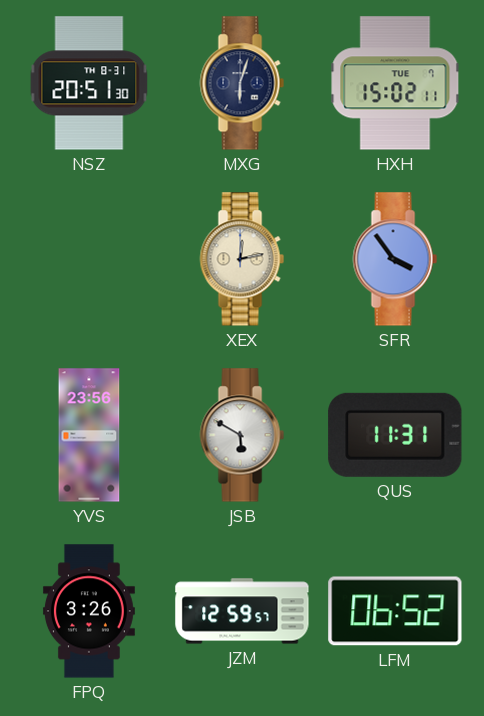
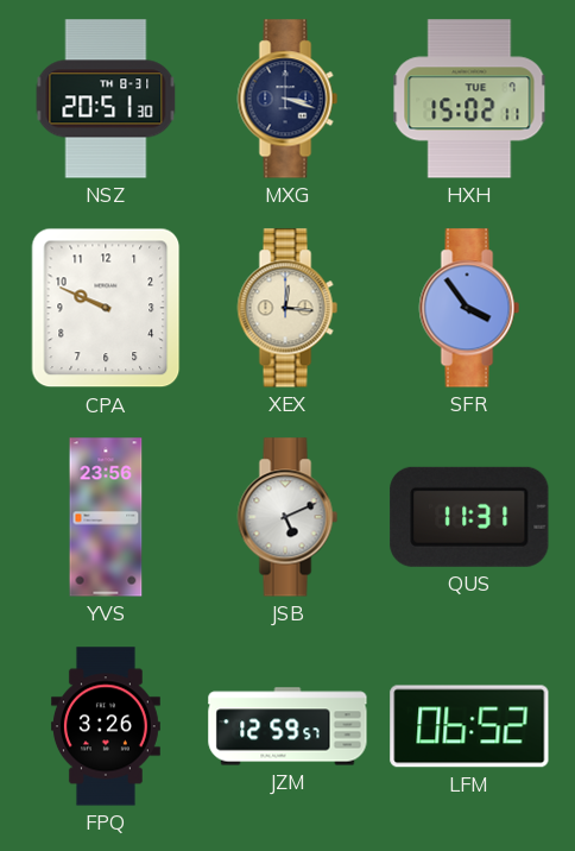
MXG: 6:03 -> 3:18 (287, 99)
CPA: none -> 9:49 (106, 308)
XEX: 12:13 -> 12:16 (287, 308)
JSB: 5:50 -> 5:11 (287, 517)
